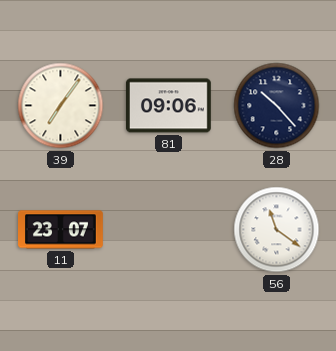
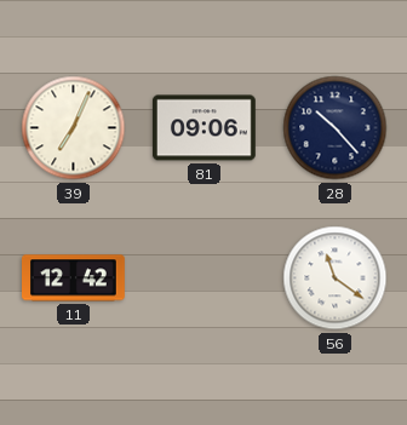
39: 7:06 -> 7:04 (74, 128)
11: 23:07 -> 12:42 (74, 278)
